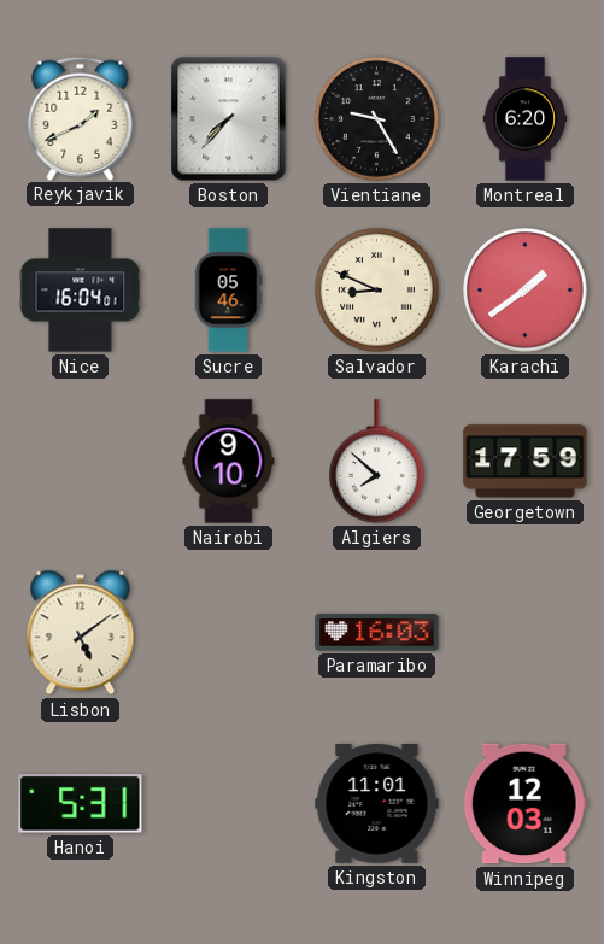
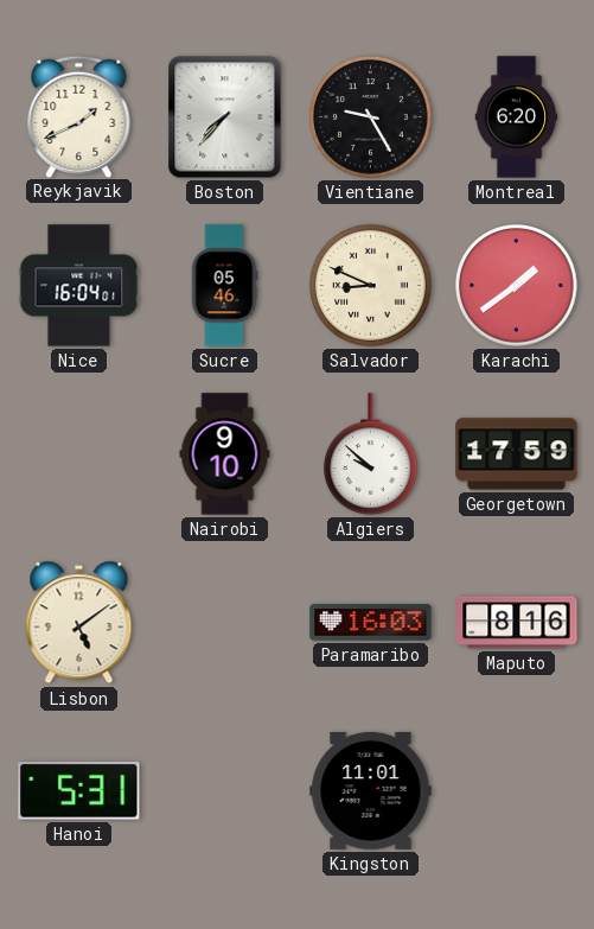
Algiers: 7:52 -> 9:52 (370, 454)
Maputo: none -> 8:16 (517, 623)
Winnipeg: 12:03 -> none (524, 804)
